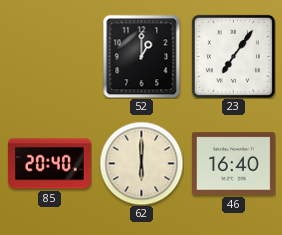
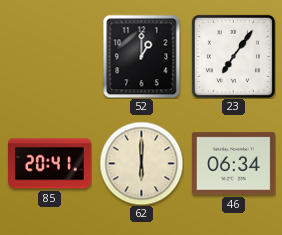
85: 20:40 -> 20:41 (50, 164)
46: 16:40 -> 06:34 (233, 164)
